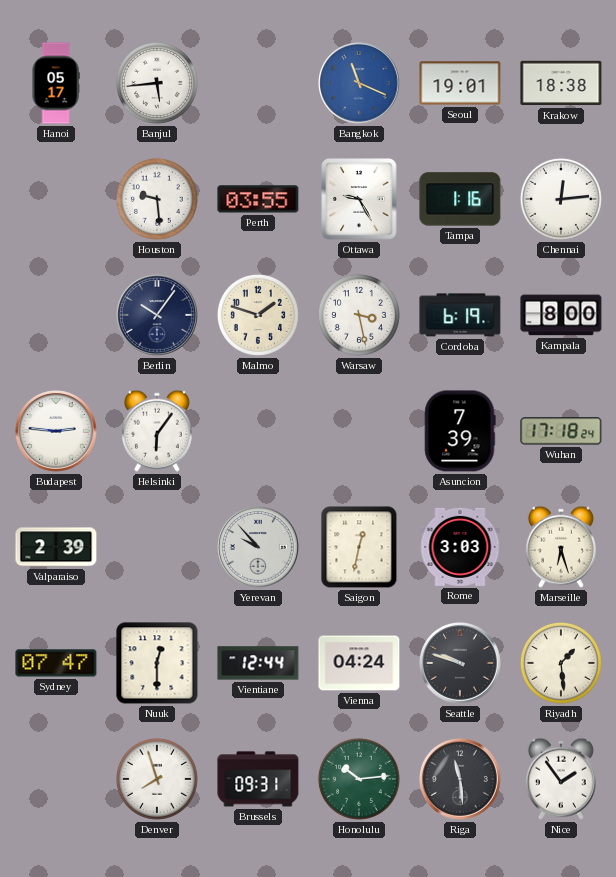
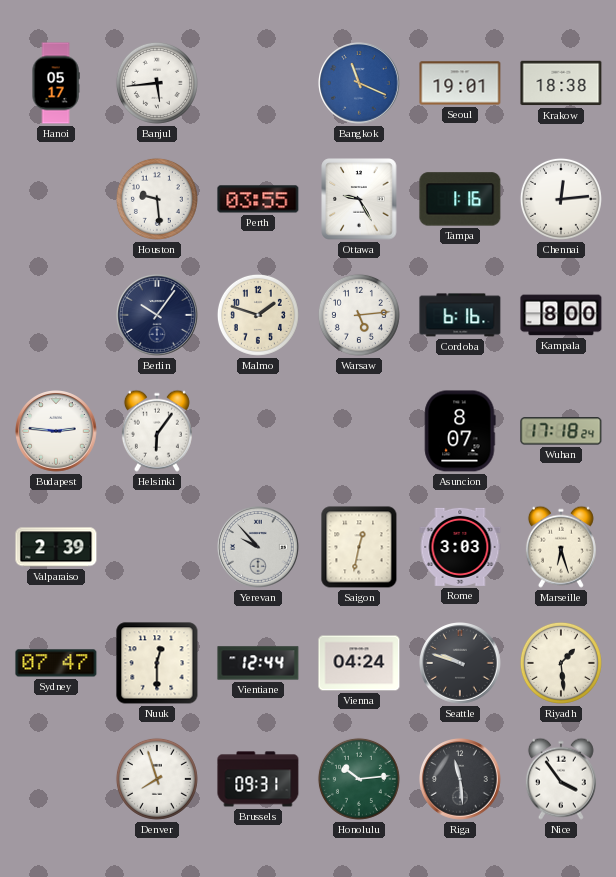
Warsaw: 3:28 -> 5:14 (359, 315)
Cordoba: 6:19 -> 6:16 (460, 315)
Asuncion: 7:39 -> 8:07 (460, 431)
Nice: 1:54 -> 3:54 (561, 779)
